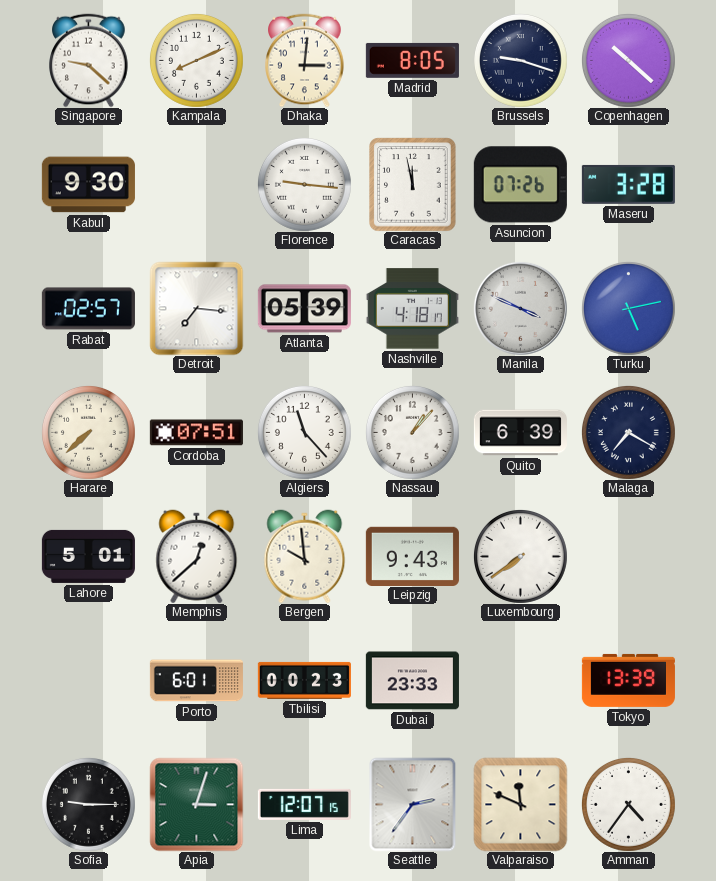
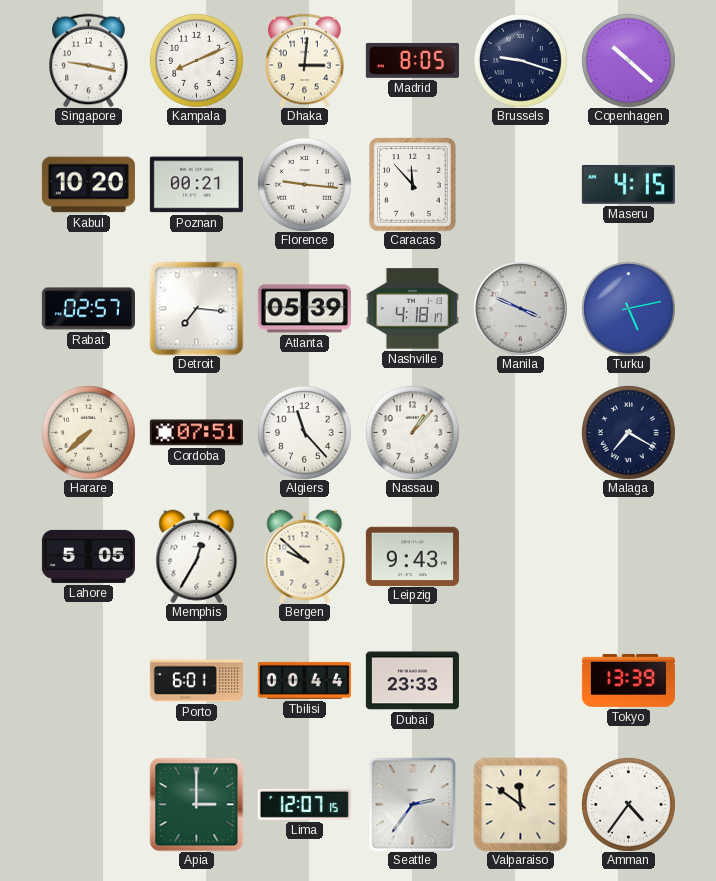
Singapore: 9:22 -> 9:17 (89, 60)
Kabul: 9:30 -> 10:20 (88, 185)
Poznan: none -> 00:21 (196, 185)
Caracas: 11:58 -> 11:53 (413, 184)
Asuncion: 07:26 -> none (520, 185)
Maseru: 3:28 -> 4:15 (628, 184)
Quito: 6:39 -> none (520, 433)
Lahore: 5:01 -> 5:05 (88, 556)
Memphis: 12:38 -> 12:35 (197, 556)
Bergen: 9:59 -> 9:52 (305, 556)
Luxembourg: 7:39 -> none (520, 556)
Tbilisi: 00:23 -> 00:44 (304, 680)
Sofia: 9:15 -> none (88, 804)
Apia: 3:03 -> 3:00 (196, 804)
Valparaiso: 11:49 -> 11:51 (520, 804)
